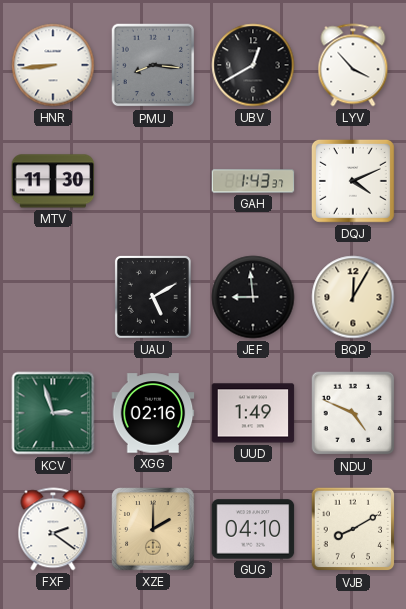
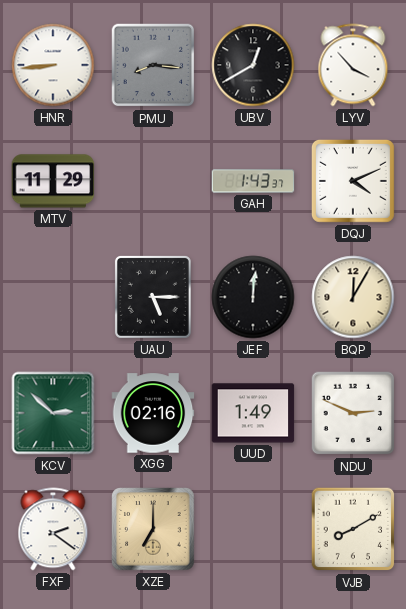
MTV: 11:30 -> 11:29 (53, 181)
UAU: 5:10 -> 5:15 (153, 297)
JEF: 8:59 -> 12:01 (253, 297)
KCV: 2:57 -> 2:52 (53, 413)
NDU: 4:49 -> 2:49 (353, 413)
XZE: 2:00 -> 7:00 (153, 529)
GUG: 04:10 -> none (253, 529)
